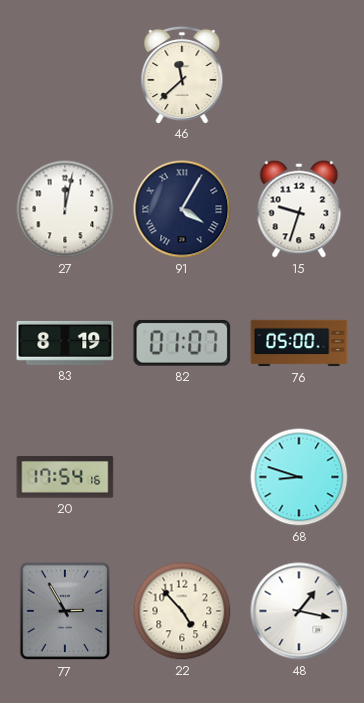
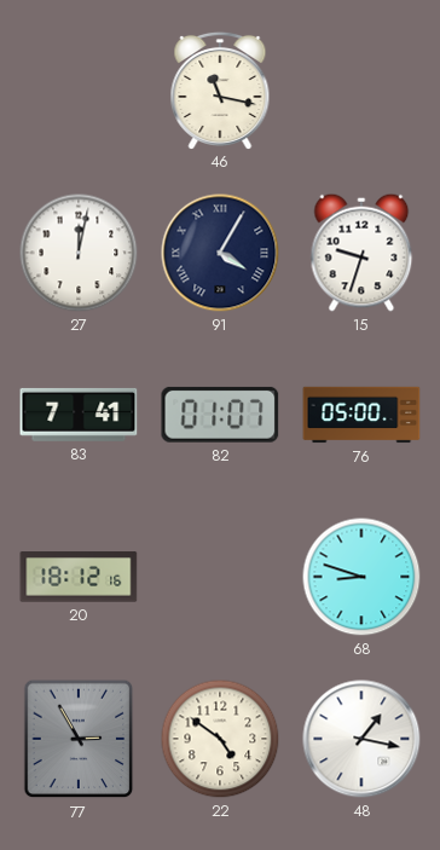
46: 11:38 -> 11:17 (220, 89)
83: 8:19 -> 7:41 (79, 415)
20: 17:54 -> 18:12 (79, 577)
22: 4:53 -> 4:51 (220, 739)
